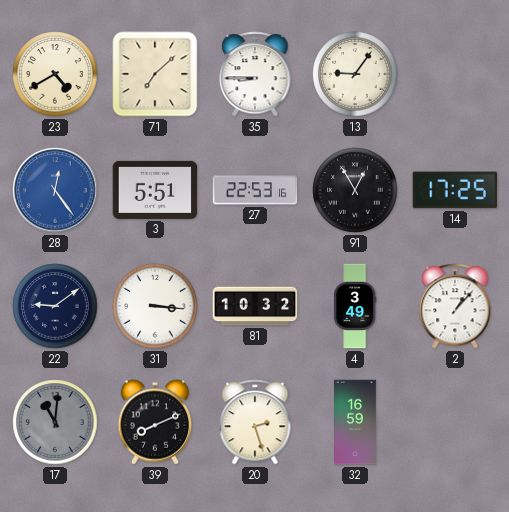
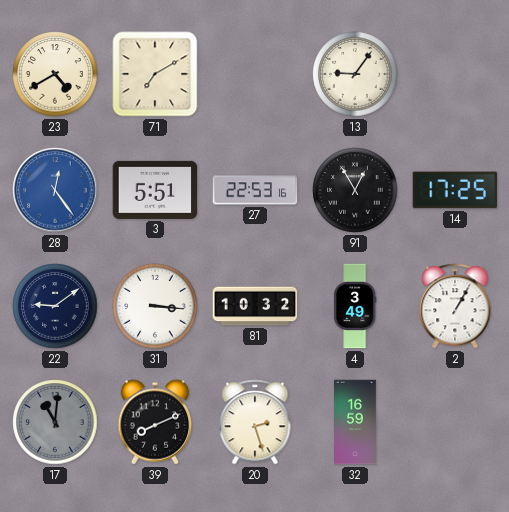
71: 7:08 -> 7:10 (155, 74)
35: 8:45 -> none (255, 74)
2: 1:07 -> 1:05 (455, 306)
